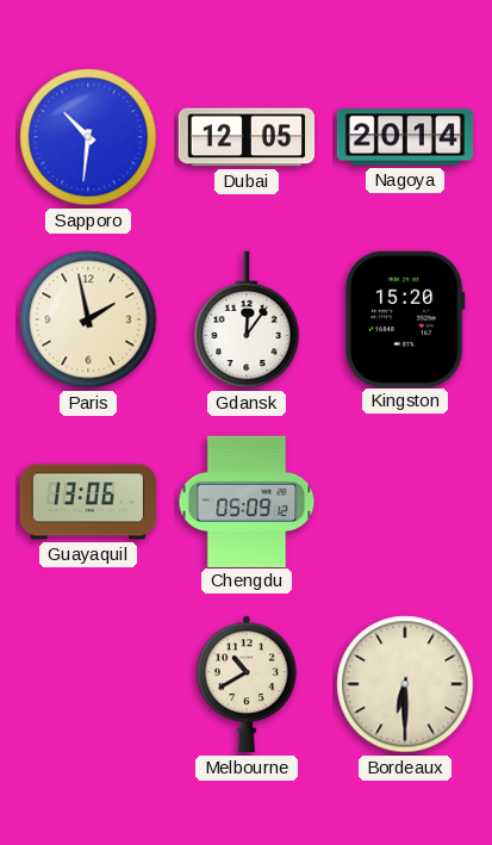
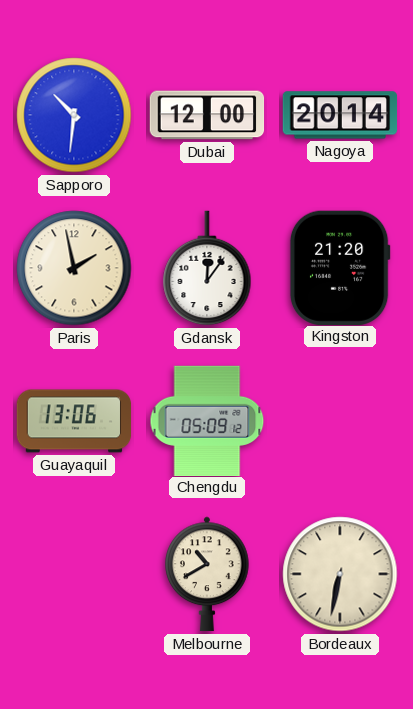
Dubai: 12:05 -> 12:00 (207, 115)
Kingston: 15:20 -> 21:20 (340, 267)
Bordeaux: 6:30 -> 6:32 (340, 574)
